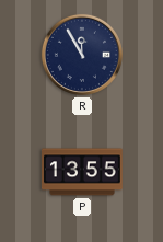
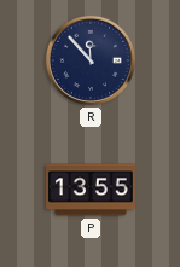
R: 11:55 -> 11:53 (91, 60)
